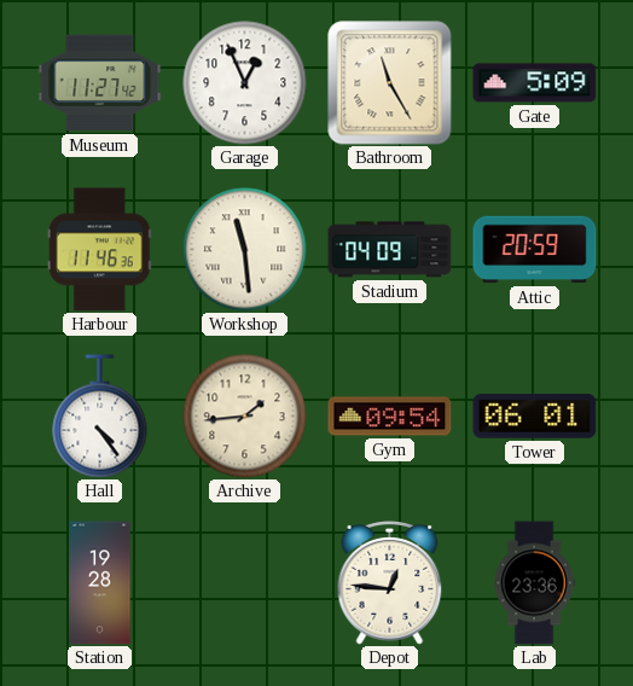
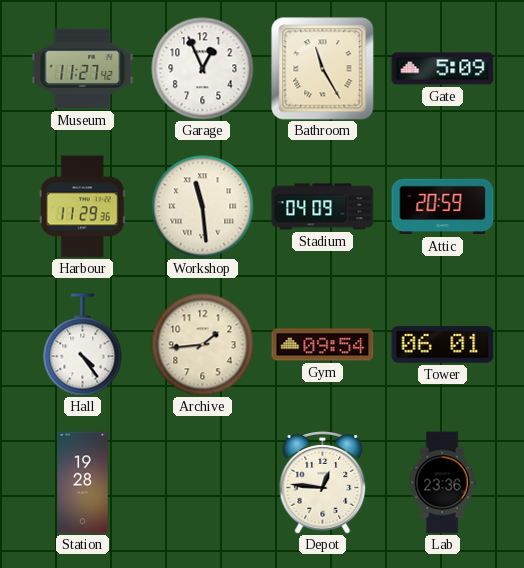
Harbour: 11:46 -> 11:29 (82, 207)
